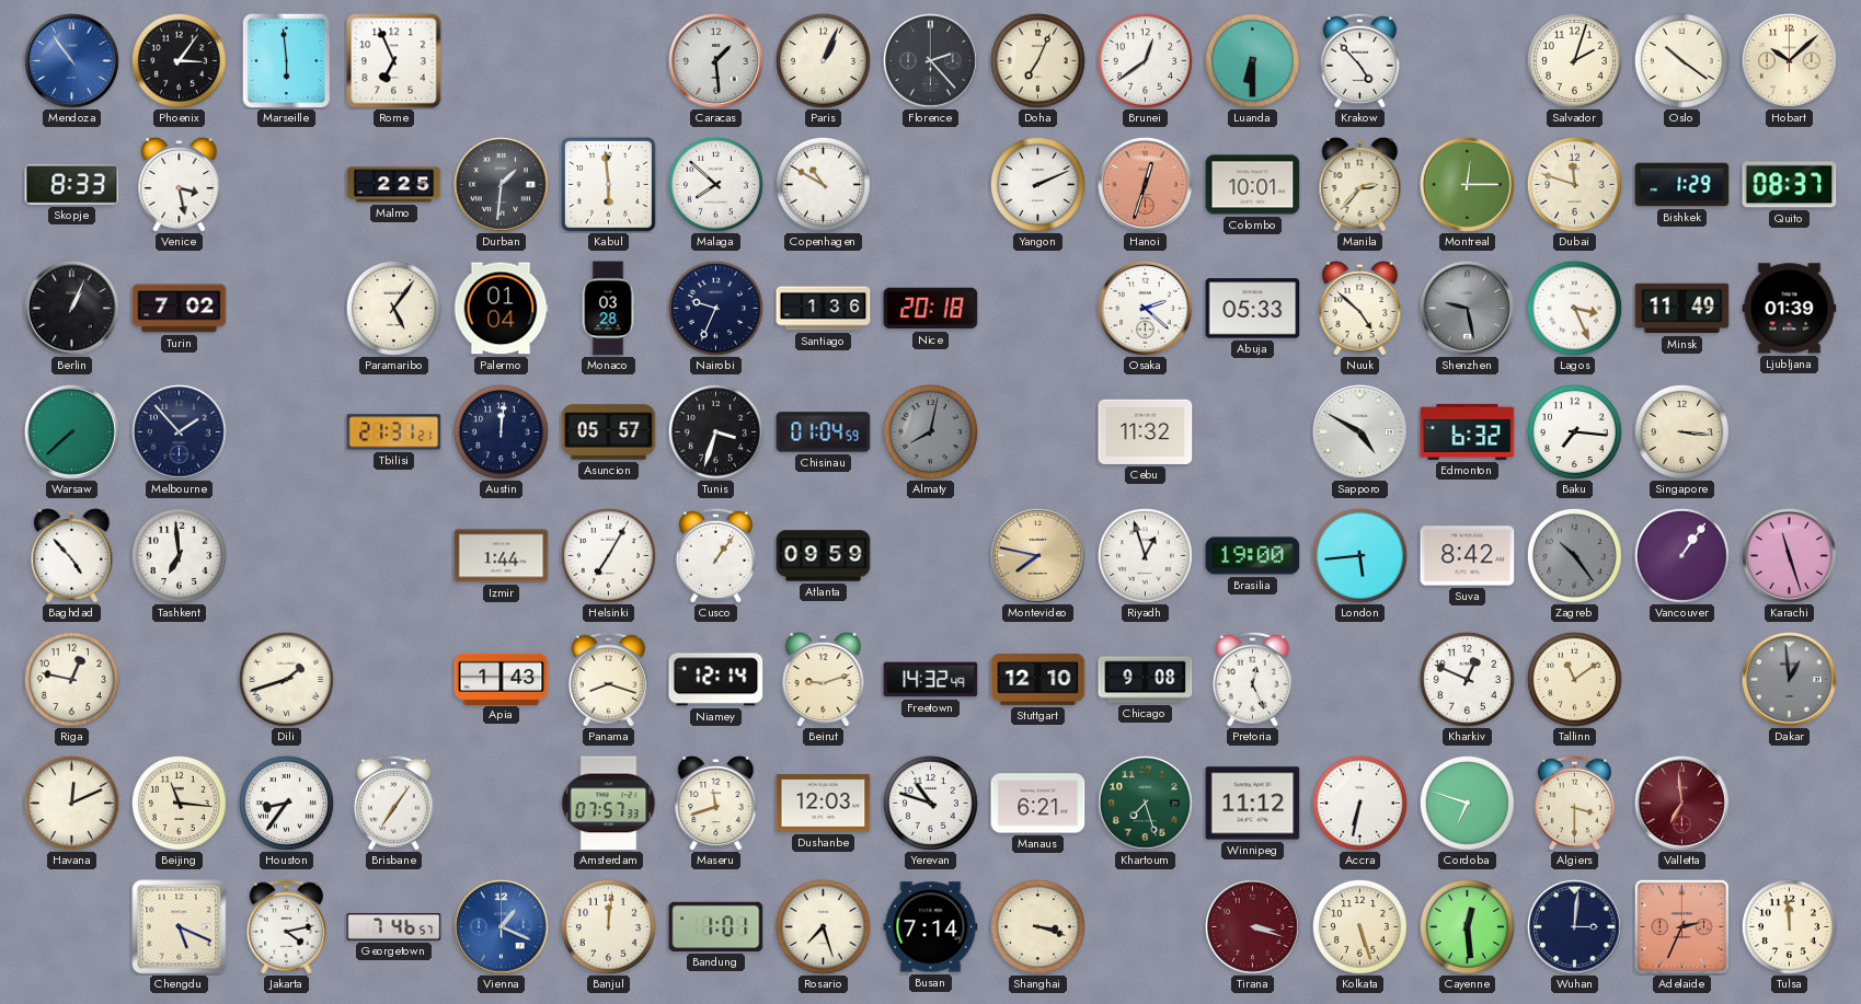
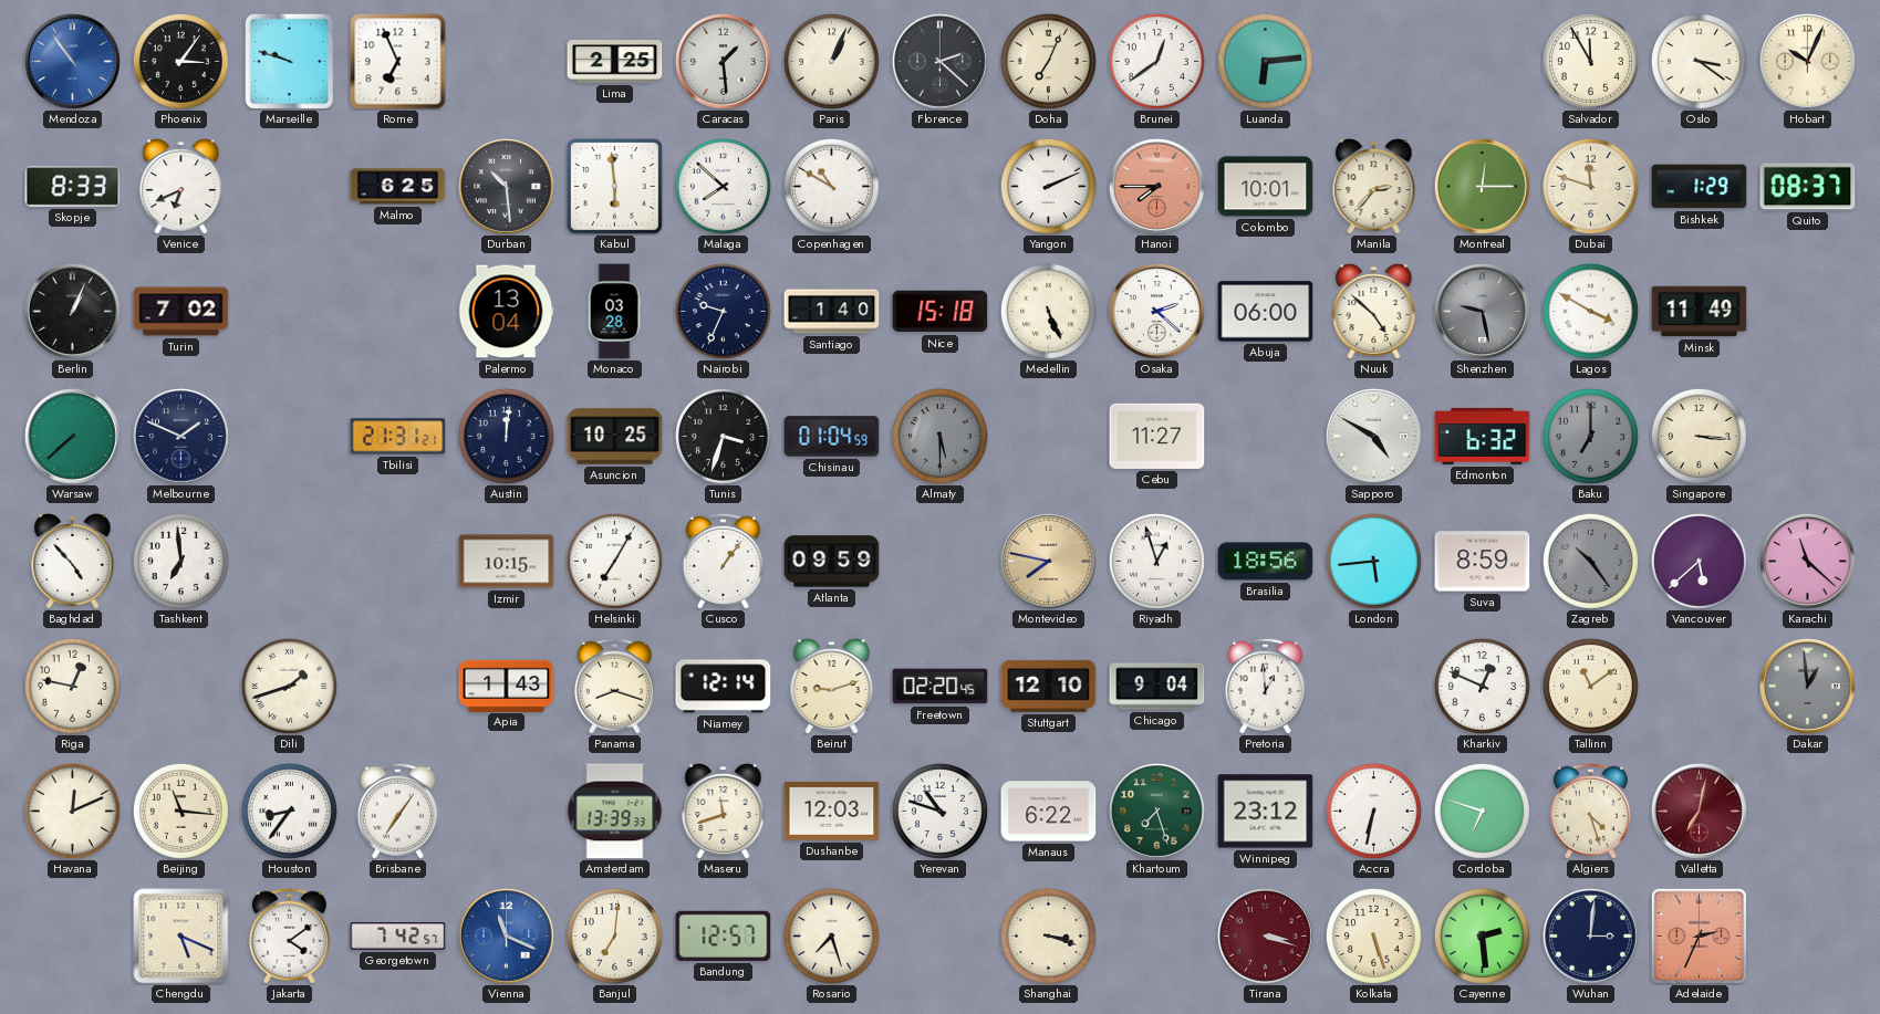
Marseille: 5:59 -> 9:48 (290, 61)
Lima: none -> 2:25 (615, 62)
Florence: 2:23 -> 2:22 (939, 61)
Luanda: 6:30 -> 6:14 (1265, 61)
Krakow: 4:53 -> none (1359, 60)
Salvador: 2:03 -> 11:55 (1590, 61)
Oslo: 10:21 -> 3:21 (1699, 61)
Hobart: 10:08 -> 10:04 (1807, 61)
Venice: 3:28 -> 6:41 (181, 186)
Malmo: 2:25 -> 6:25 (398, 187)
Durban: 1:31 -> 10:29 (506, 186)
Hanoi: 12:33 -> 7:45 (1156, 186)
Paramaribo: 5:06 -> none (393, 308)
Palermo: 01:04 -> 13:04 (506, 312)
Santiago: 1:36 -> 1:40 (832, 312)
Nice: 20:18 -> 15:18 (941, 312)
Medellin: none -> 5:26 (1048, 311)
Abuja: 05:33 -> 06:00 (1266, 312)
Lagos: 3:26 -> 3:50 (1590, 311)
Ljubljana: 01:39 -> none (1790, 309)
Melbourne: 1:53 -> 1:49 (180, 436)
Asuncion: 05:57 -> 10:25 (615, 437)
Almaty: 8:02 -> 5:30 (939, 436)
Cebu: 11:32 -> 11:27 (1157, 436)
Baku: 7:16 -> 7:00 (1590, 436)
Baku dial: white -> grey (1590, 436)
Izmir: 1:44 -> 10:15 (507, 562)
Brasilia: 19:00 -> 18:56 (1266, 562)
Suva: 8:42 -> 8:59 (1483, 562)
Vancouver: 1:06 -> 5:38 (1699, 561)
Karachi: 11:27 -> 11:22 (1807, 561)
Freetown: 14:32 -> 02:20 (941, 687)
Chicago: 9:08 -> 9:04 (1157, 687)
Pretoria: 12:26 -> 12:59 (1265, 686)
Amsterdam: 07:57 -> 13:39 (614, 812)
Manaus: 6:21 -> 6:22 (1049, 812)
Winnipeg: 11:12 -> 23:12 (1266, 812)
Algiers: 3:30 -> 4:27 (1590, 811)
Valletta: 6:59 -> 7:02 (1699, 811)
Jakarta: 4:13 -> 4:09 (289, 935)
Georgetown: 7:46 -> 7:42 (398, 937)
Vienna: 1:19 -> 11:19 (506, 935)
Banjul: 12:01 -> 7:01 (614, 935)
Bandung: 1:01 -> 12:57 (724, 935)
Busan: 7:14 -> none (931, 927)
Cayenne: 12:29 -> 2:29 (1482, 935)
Tulsa: 11:59 -> none (1789, 926)
